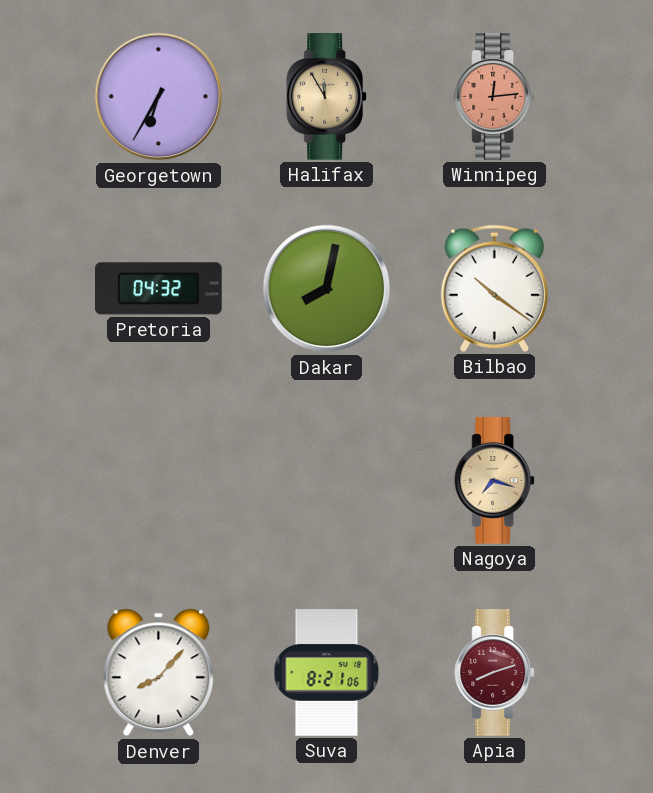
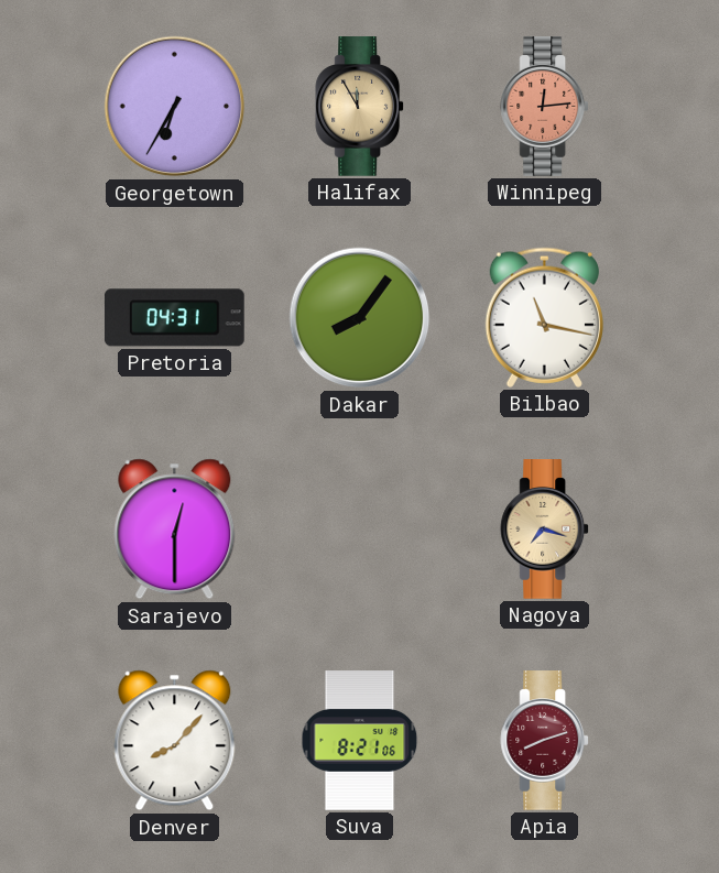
Pretoria: 04:32 -> 04:31 (174, 318)
Dakar: 8:02 -> 8:06 (360, 318)
Bilbao: 10:21 -> 11:17 (544, 317)
Sarajevo: none -> 12:30 (175, 530)
